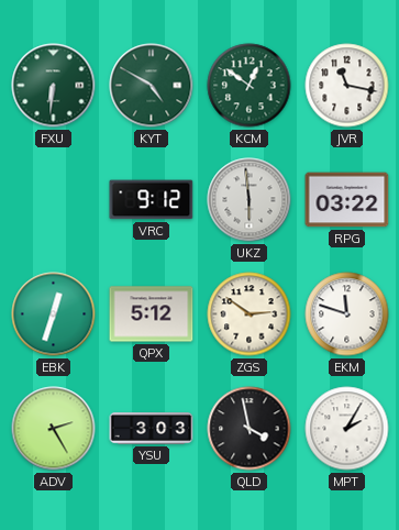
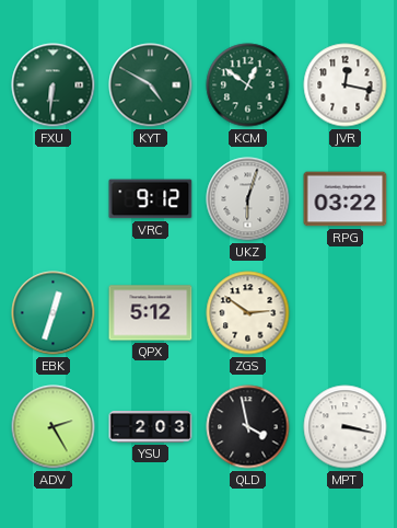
JVR: 11:17 -> 12:17 (346, 85)
UKZ: 5:59 -> 6:03 (248, 199)
EKM: 11:48 -> none (347, 314)
YSU: 3:03 -> 2:03 (151, 427)
MPT: 2:05 -> 3:17 (346, 427)
